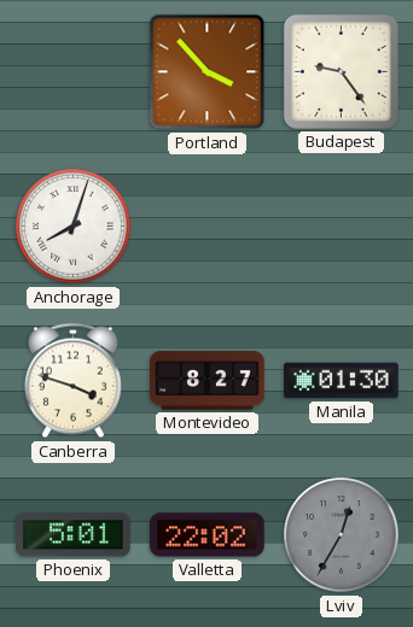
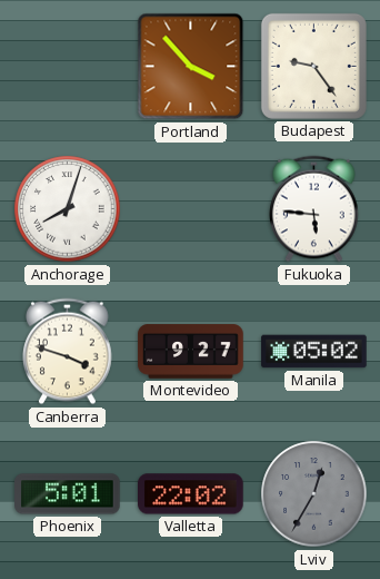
Fukuoka: none -> 5:46 (314, 209)
Montevideo: 8:27 -> 9:27 (191, 352)
Manila: 01:30 -> 05:02 (314, 352)
